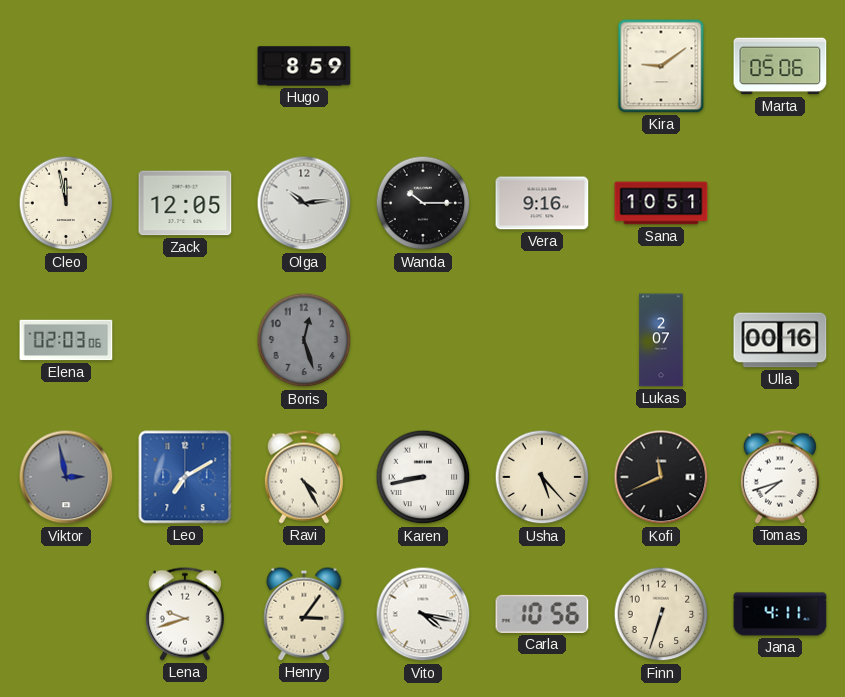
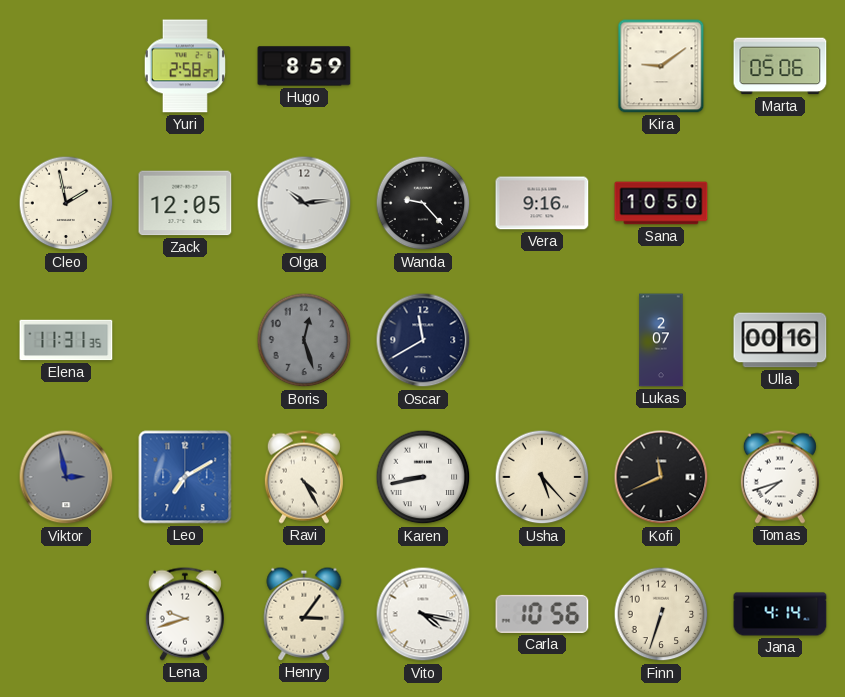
Yuri: none -> 2:58 (185, 66)
Cleo: 11:58 -> 1:58 (66, 203)
Wanda: 10:15 -> 9:23 (423, 203)
Sana: 10:51 -> 10:50 (661, 203)
Elena: 02:03 -> 11:31 (66, 340)
Oscar: none -> 11:40 (423, 340)
Jana: 4:11 -> 4:14 (780, 614)
